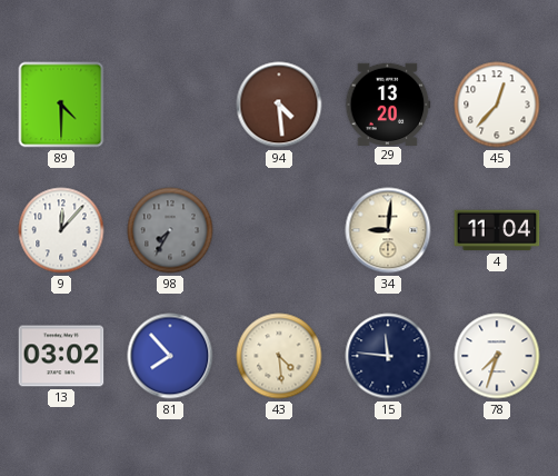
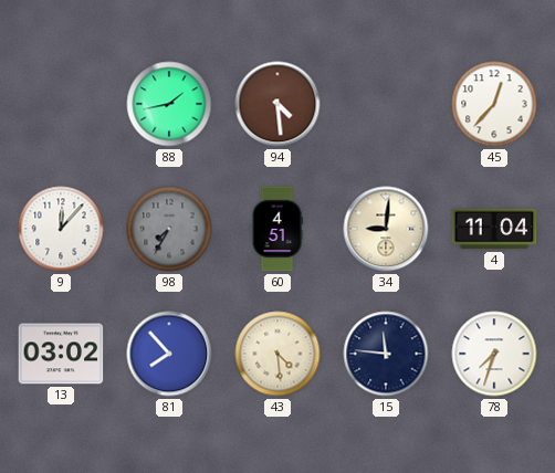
89: 4:30 -> none (61, 105)
88: none -> 1:43 (169, 104)
29: 13:20 -> none (388, 103)
60: none -> 4:51 (277, 229)
